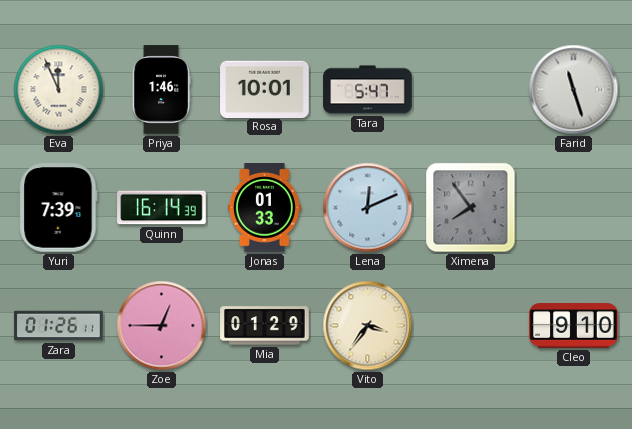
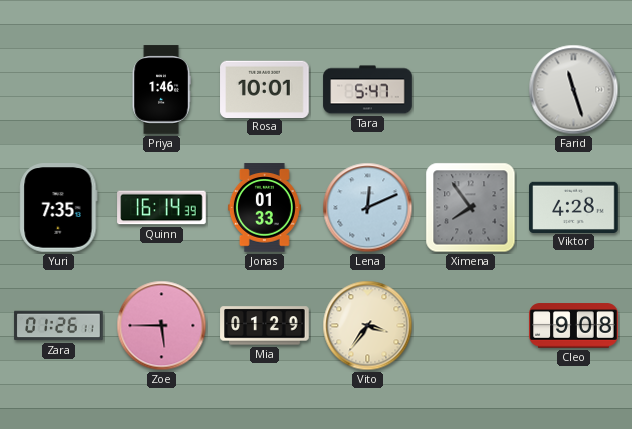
Eva: 11:56 -> none (59, 90)
Yuri: 7:39 -> 7:35 (59, 208)
Viktor: none -> 4:28 (574, 207)
Zoe: 12:45 -> 5:45 (162, 326)
Cleo: 9:10 -> 9:08 (574, 326)
